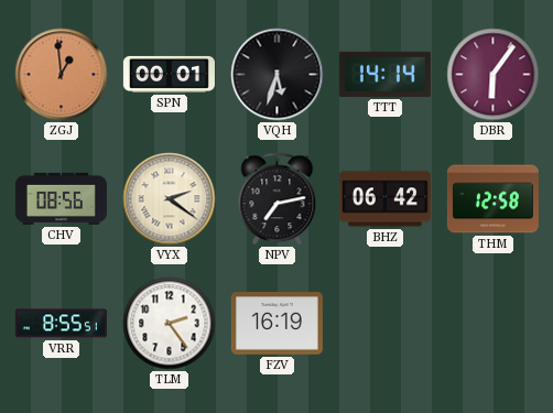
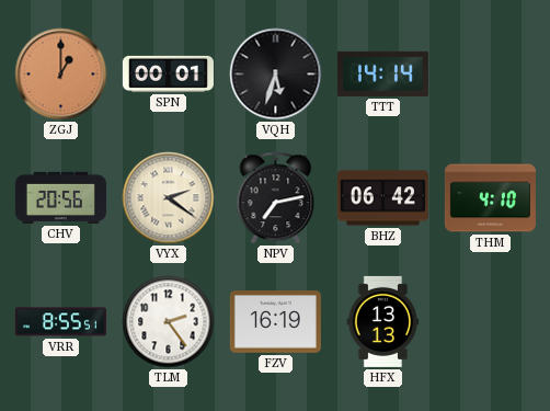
ZGJ: 12:59 -> 1:00 (61, 75)
DBR: 6:06 -> none (494, 75)
CHV: 08:56 -> 20:56 (60, 197)
THM: 12:58 -> 4:10 (490, 198)
HFX: none -> 13:13 (383, 321)
